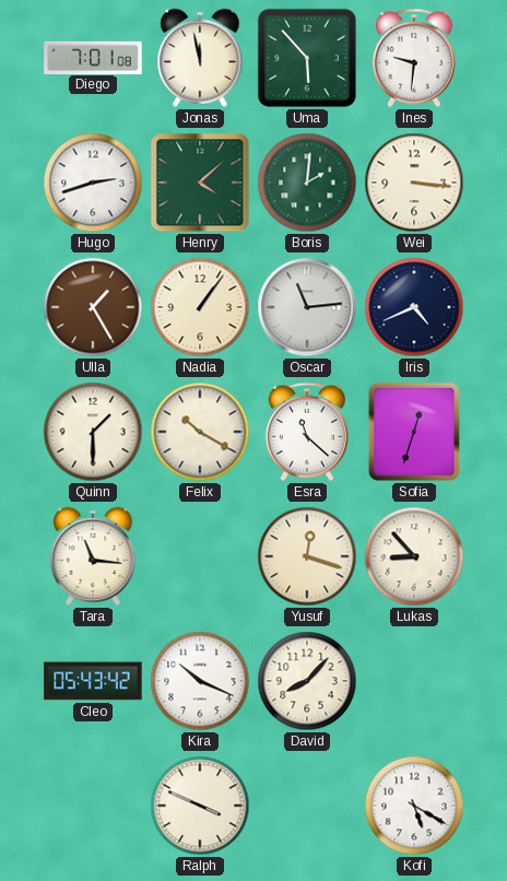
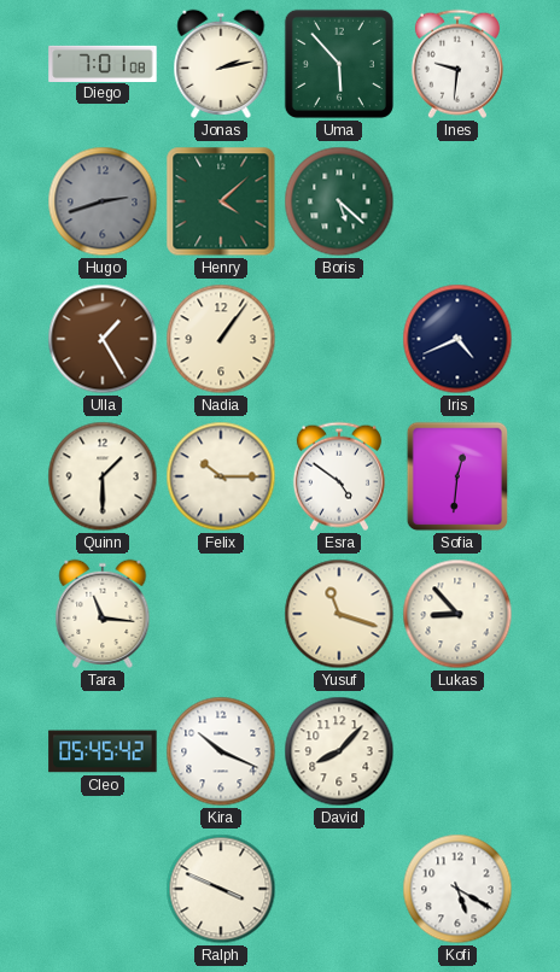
Jonas: 11:58 -> 2:13 (221, 64)
Hugo dial: white -> grey (103, 201)
Boris: 2:01 -> 5:22 (339, 201)
Wei: 3:16 -> none (414, 183)
Oscar: 11:14 -> none (307, 307)
Felix: 10:20 -> 10:15 (221, 476)
Esra: 11:22 -> 4:51 (339, 476)
Sofia: 12:33 -> 12:31 (457, 476)
Yusuf: 12:18 -> 11:18 (339, 614)
Cleo: 05:43 -> 05:45 (103, 751)
